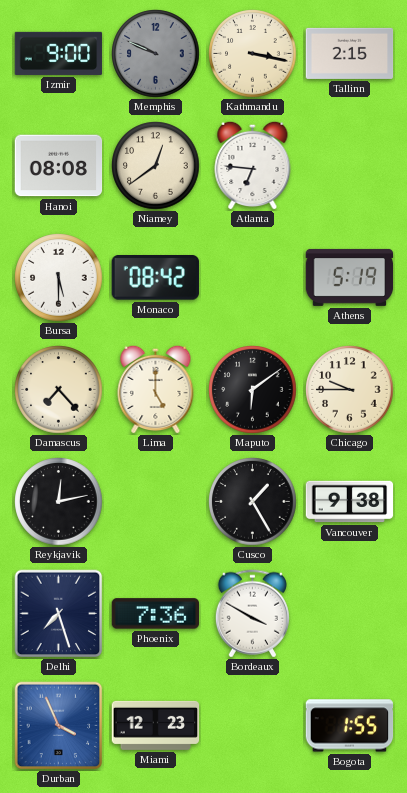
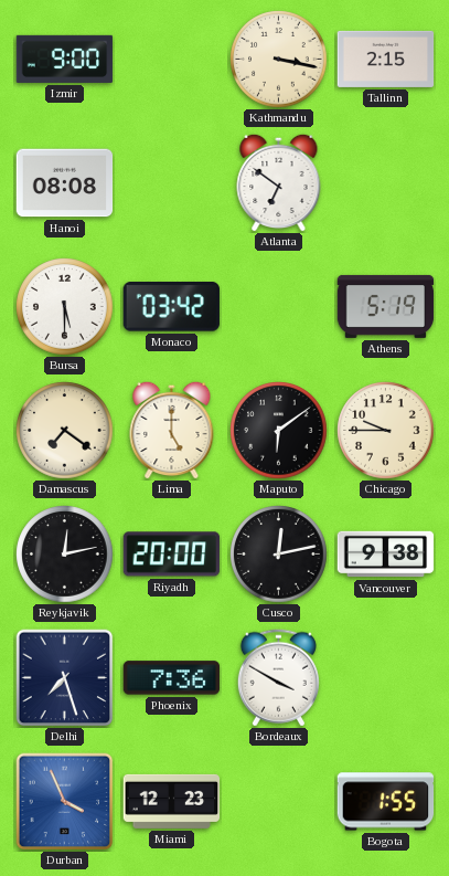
Memphis: 9:49 -> none (156, 54)
Niamey: 12:39 -> none (156, 166)
Atlanta: 6:46 -> 6:51 (279, 182)
Monaco: 08:42 -> 03:42 (171, 307)
Damascus: 7:23 -> 7:21 (65, 431)
Riyadh: none -> 20:00 (172, 555)
Cusco: 1:25 -> 12:13 (279, 555)
